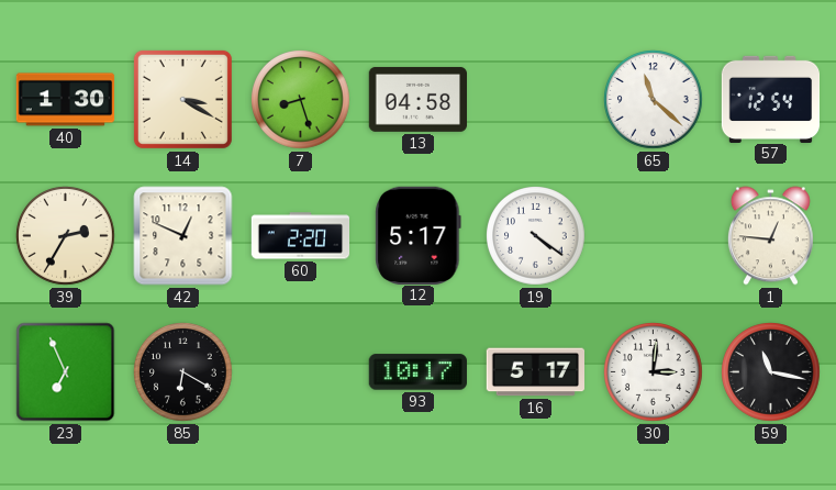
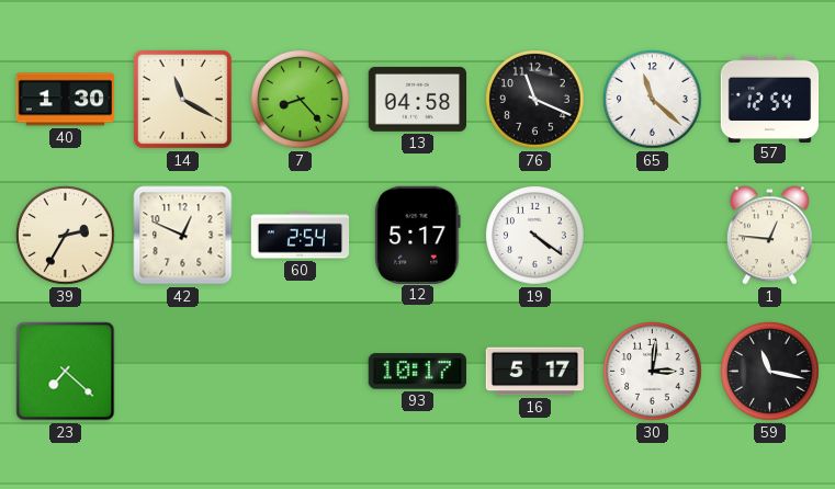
14: 3:20 -> 11:20 (182, 99)
7: 8:27 -> 8:23 (301, 100)
76: none -> 11:19 (535, 100)
60: 2:20 -> 2:54 (301, 236)
23: 6:56 -> 7:22 (66, 372)
85: 6:20 -> none (183, 372)
